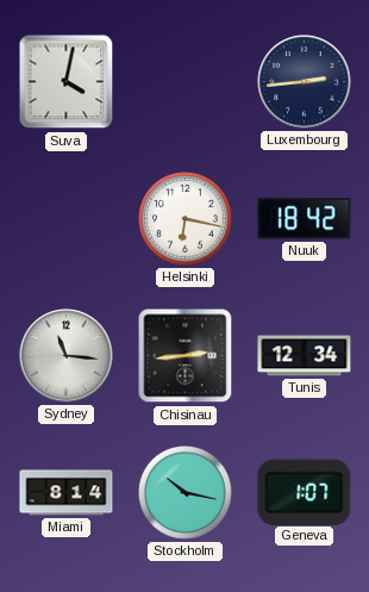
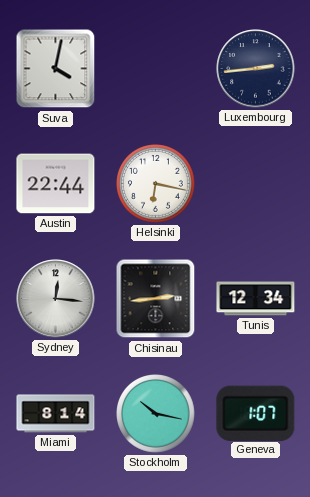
Austin: none -> 22:44 (56, 184)
Nuuk: 18:42 -> none (305, 219)
Sydney: 11:16 -> 12:16 (56, 299)
